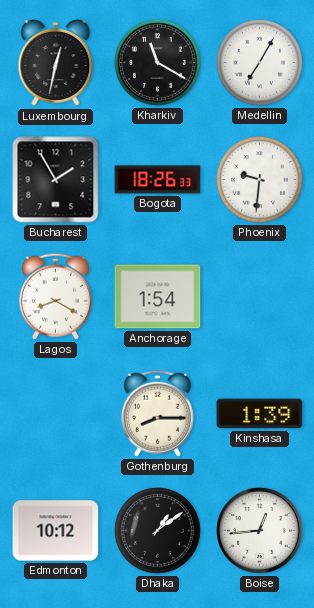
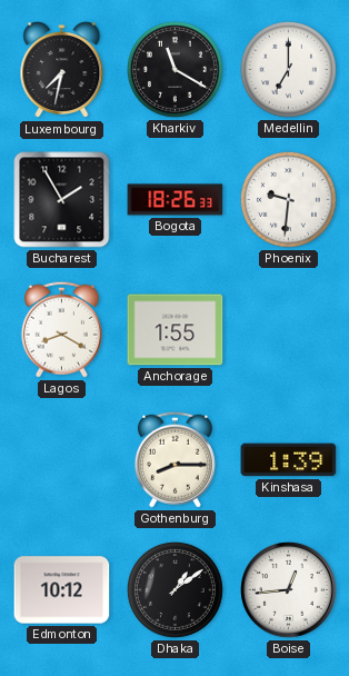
Luxembourg: 12:32 -> 7:32 (62, 70)
Medellin: 7:05 -> 7:00 (288, 69)
Anchorage: 1:54 -> 1:55 (176, 330)
